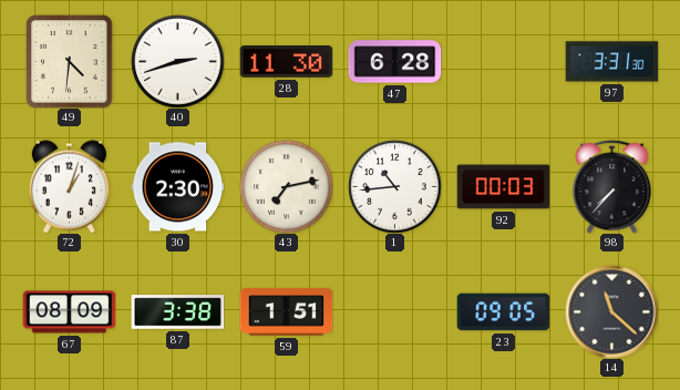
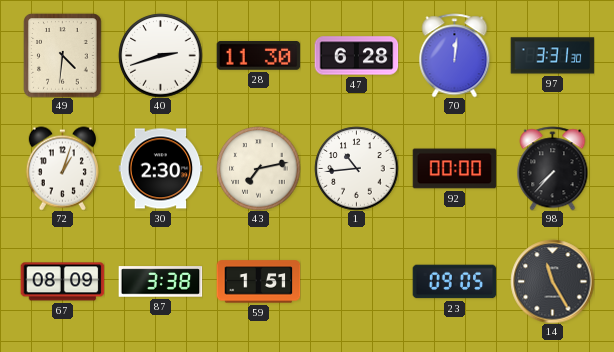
70: none -> 12:01 (455, 55)
92: 00:03 -> 00:00 (454, 169)
14: 11:22 -> 11:25 (552, 281)
